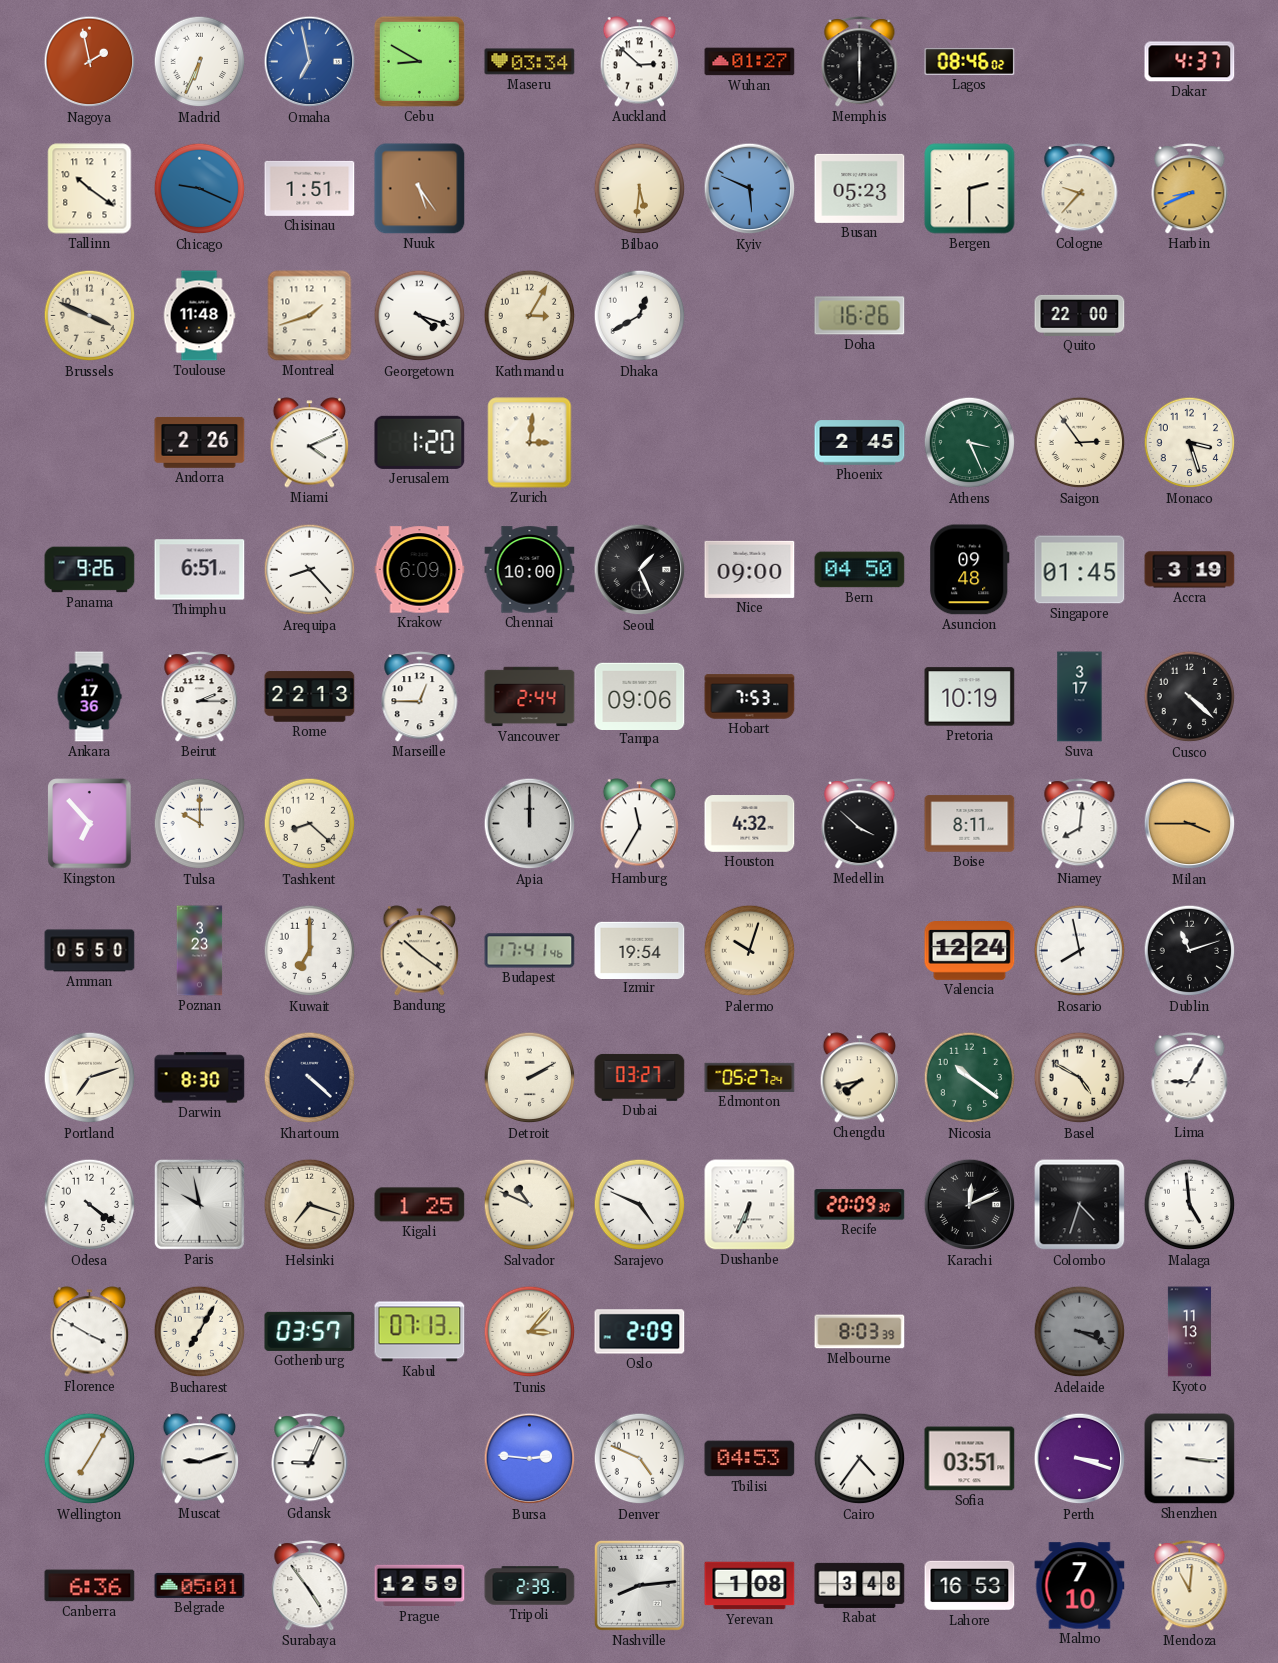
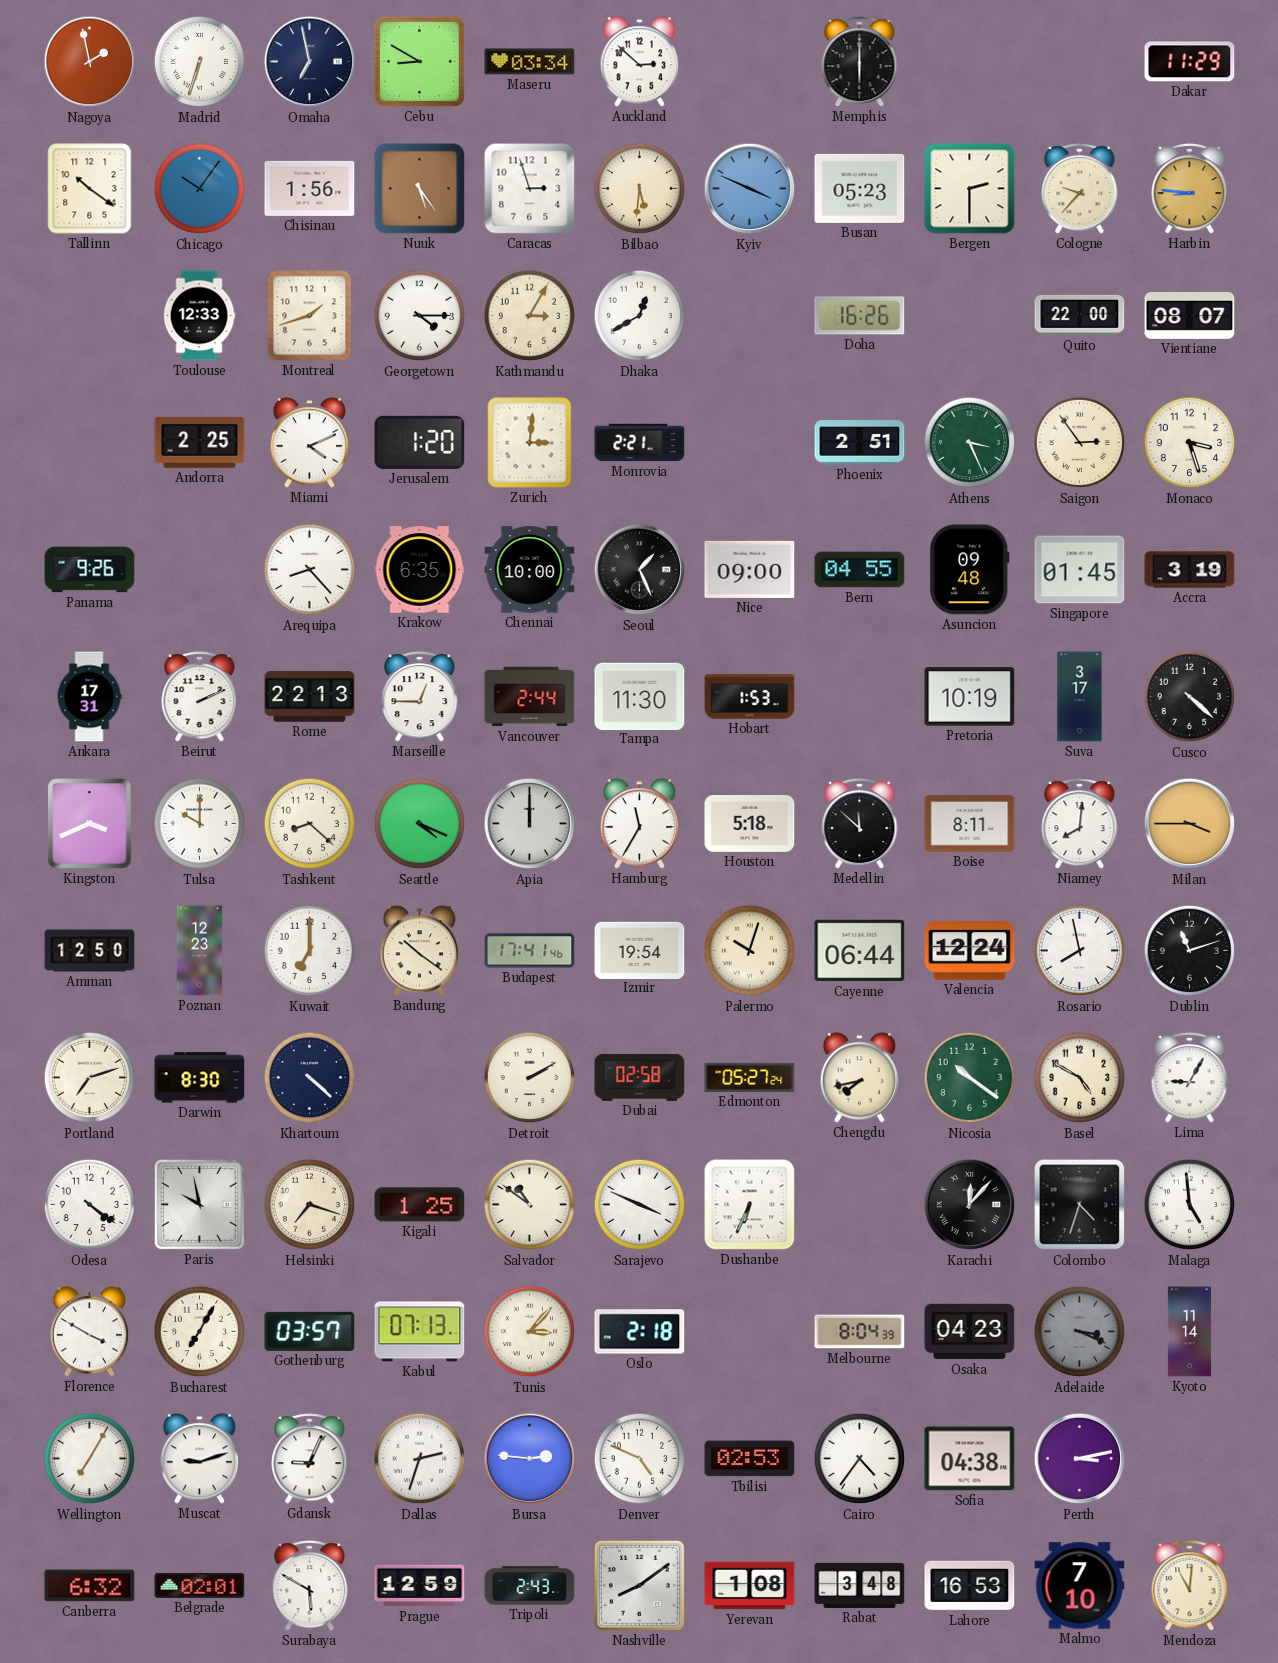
Madrid: 6:34 -> 6:33 (200, 62)
Omaha dial: blue -> navy (310, 62)
Wuhan: 01:27 -> none (750, 62)
Lagos: 08:46 -> none (970, 62)
Dakar: 4:37 -> 11:29 (1190, 62)
Chicago: 9:19 -> 10:06 (200, 189)
Chisinau: 1:51 -> 1:56 (310, 188)
Caracas: none -> 2:57 (530, 189)
Kyiv: 5:49 -> 3:49 (750, 189)
Harbin: 8:41 -> 8:46 (1190, 189)
Brussels: 3:49 -> none (90, 316)
Toulouse: 11:48 -> 12:33 (199, 316)
Georgetown: 4:18 -> 4:15 (420, 316)
Vientiane: none -> 08:07 (1190, 315)
Andorra: 2:26 -> 2:25 (200, 442)
Monrovia: none -> 2:21 (640, 443)
Phoenix: 2:45 -> 2:51 (860, 443)
Thimphu: 6:51 -> none (200, 570)
Krakow: 6:09 -> 6:35 (420, 570)
Bern: 04:50 -> 04:55 (860, 570)
Ankara: 17:36 -> 17:31 (89, 697)
Beirut: 2:15 -> 2:11 (200, 697)
Tampa: 09:06 -> 11:30 (640, 696)
Hobart: 7:53 -> 1:53 (750, 697)
Kingston: 6:53 -> 3:41 (90, 824)
Seattle: none -> 4:19 (420, 824)
Houston: 4:32 -> 5:18 (750, 824)
Medellin: 3:52 -> 11:52 (860, 824)
Amman: 05:50 -> 12:50 (90, 951)
Poznan: 3:23 -> 12:23 (200, 951)
Cayenne: none -> 06:44 (860, 951)
Dubai: 03:27 -> 02:58 (640, 1077)
Salvador: 10:49 -> 10:51 (530, 1205)
Sarajevo: 4:49 -> 3:49 (640, 1205)
Recife: 20:09 -> none (860, 1205)
Karachi: 12:11 -> 12:07 (970, 1205)
Oslo: 2:09 -> 2:18 (640, 1332)
Melbourne: 8:03 -> 8:04 (860, 1332)
Osaka: none -> 04:23 (970, 1332)
Kyoto: 11:13 -> 11:14 (1189, 1332)
Dallas: none -> 2:33 (420, 1459)
Tbilisi: 04:53 -> 02:53 (750, 1459)
Sofia: 03:51 -> 04:38 (970, 1459)
Perth: 3:18 -> 3:13 (1080, 1459)
Shenzhen: 3:16 -> none (1190, 1459)
Canberra: 6:36 -> 6:32 (90, 1586)
Belgrade: 05:01 -> 02:01 (200, 1585)
Surabaya: 4:54 -> 5:50 (310, 1586)
Tripoli: 2:39 -> 2:43 (530, 1586)
Nashville: 8:14 -> 8:09 (639, 1585)
